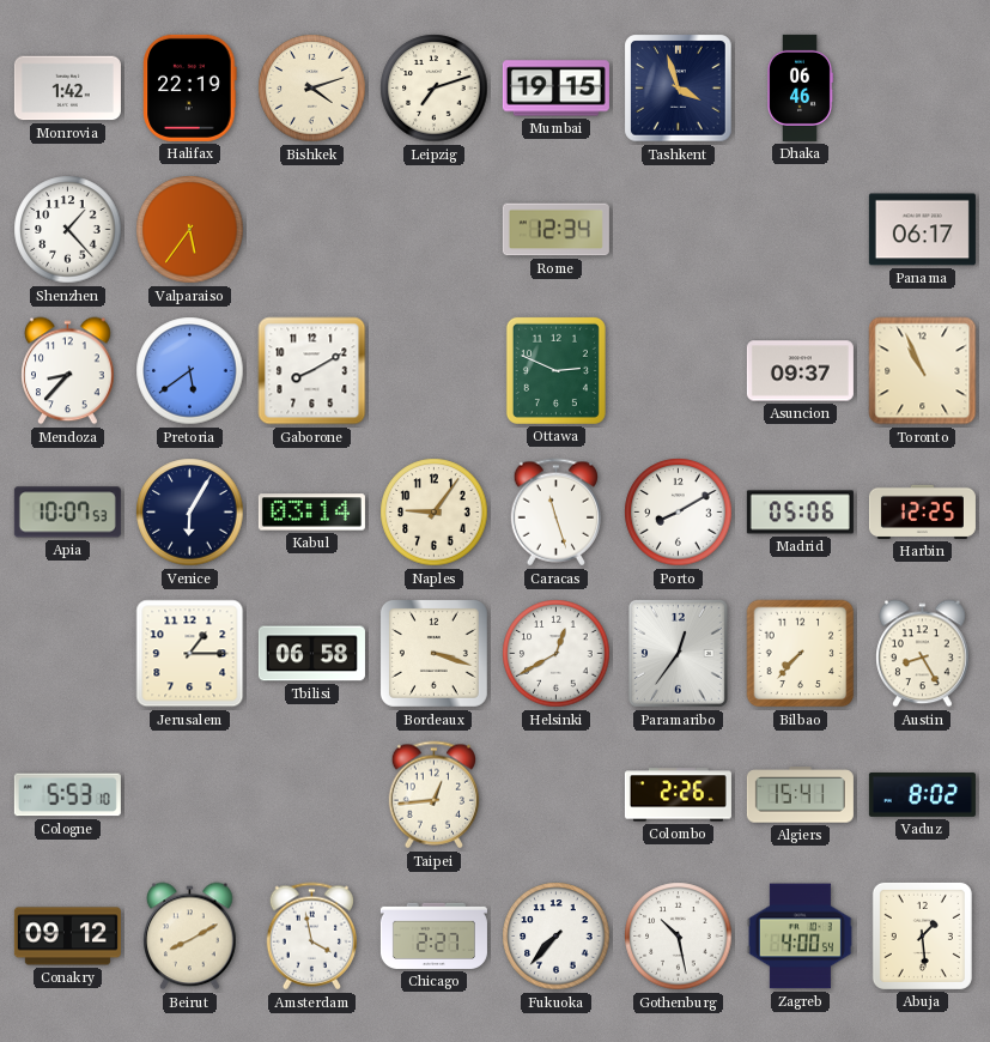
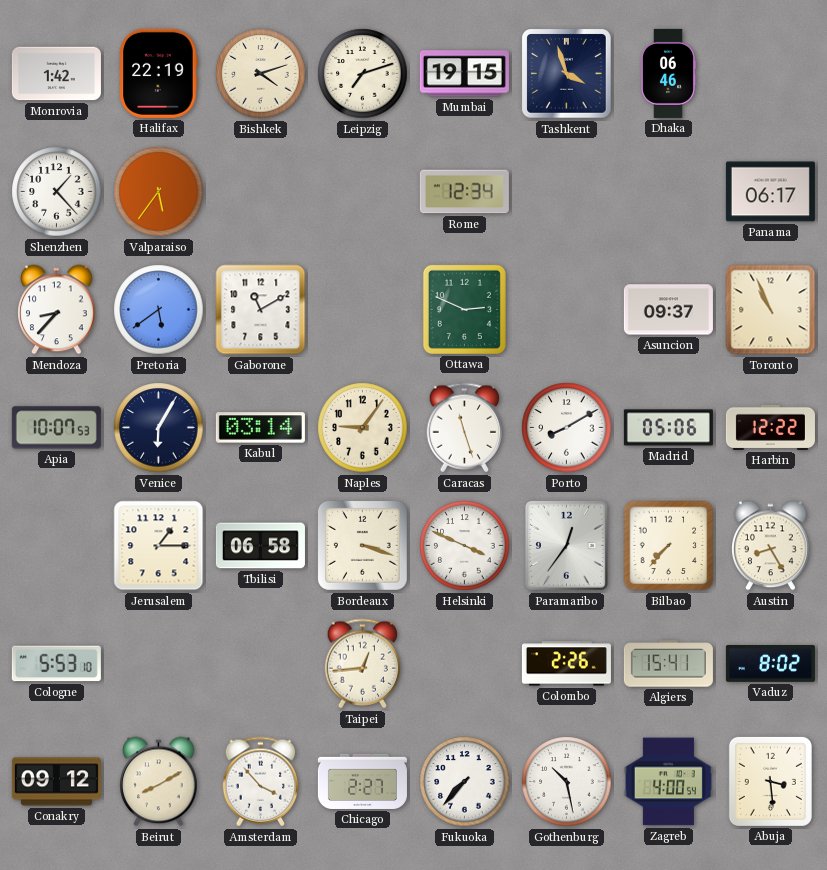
Gaborone: 8:10 -> 11:10 (261, 310)
Harbin: 12:25 -> 12:22 (770, 427)
Helsinki: 12:40 -> 3:49 (465, 546)
Amsterdam: 3:58 -> 3:53 (261, 782)
Abuja: 1:29 -> 3:29 (770, 781)
